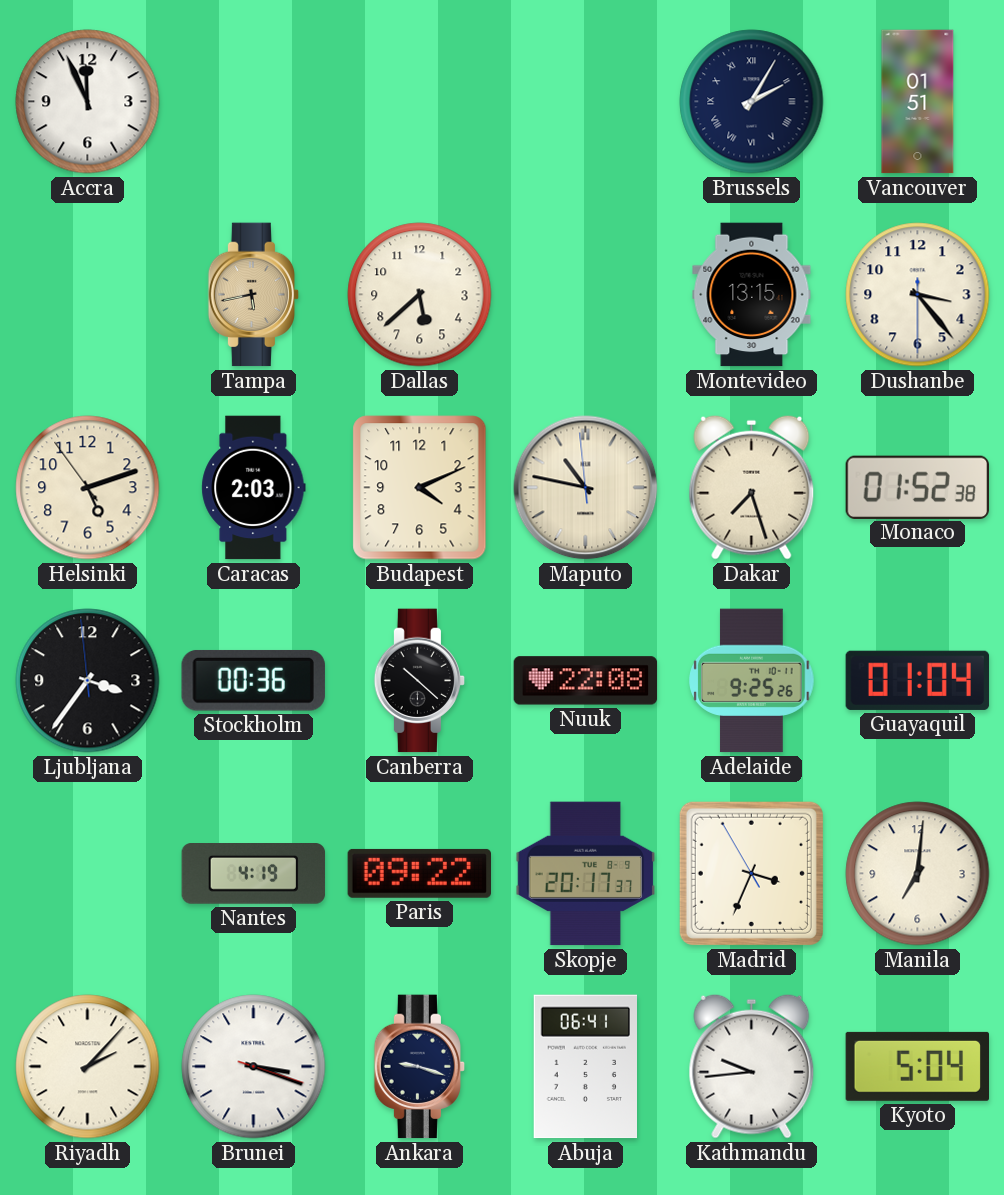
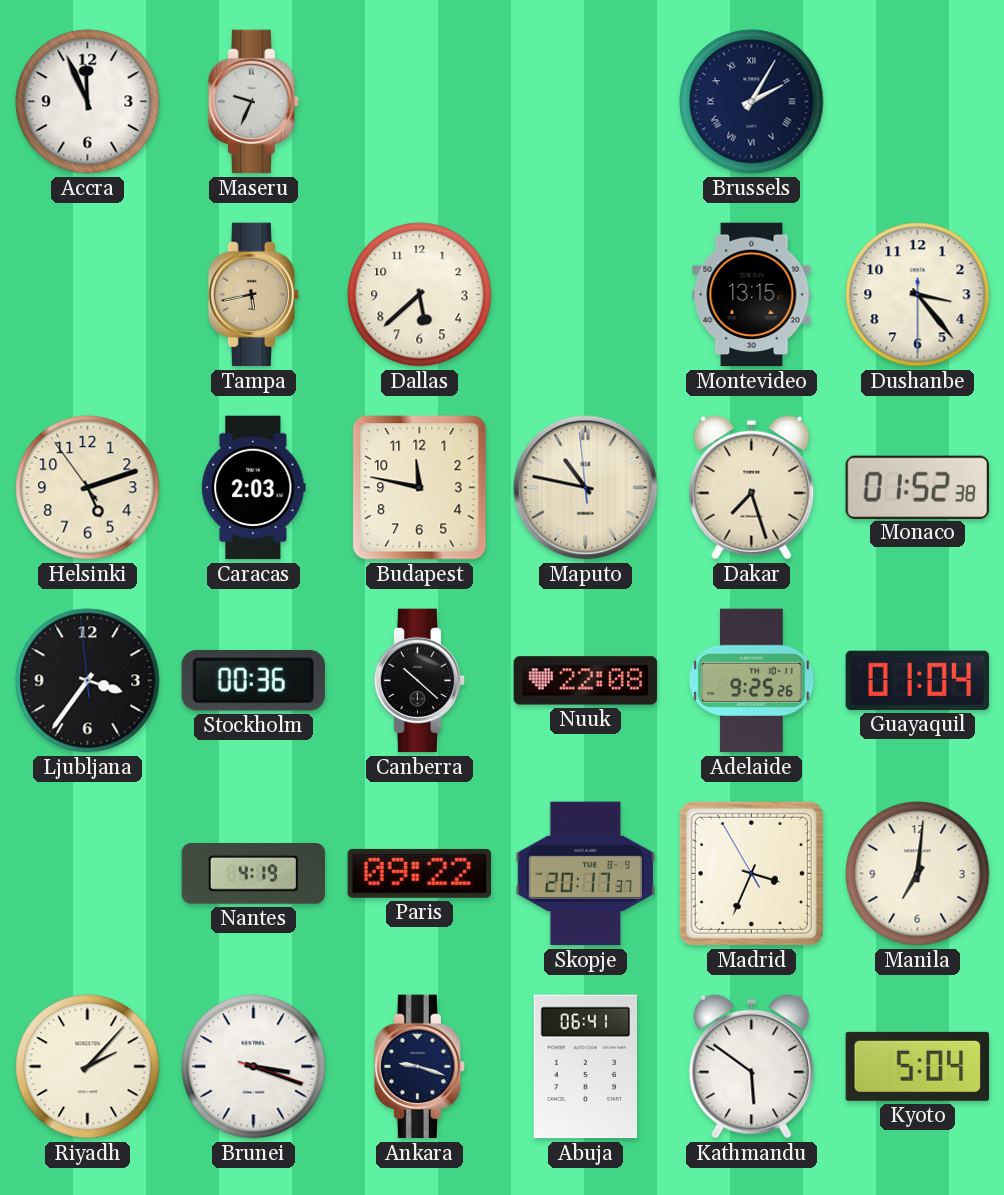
Maseru: none -> 9:34 (254, 102)
Vancouver: 01:51 -> none (918, 102)
Budapest: 4:11 -> 11:47 (420, 488)
Kathmandu: 9:44 -> 5:51 (752, 1066)
